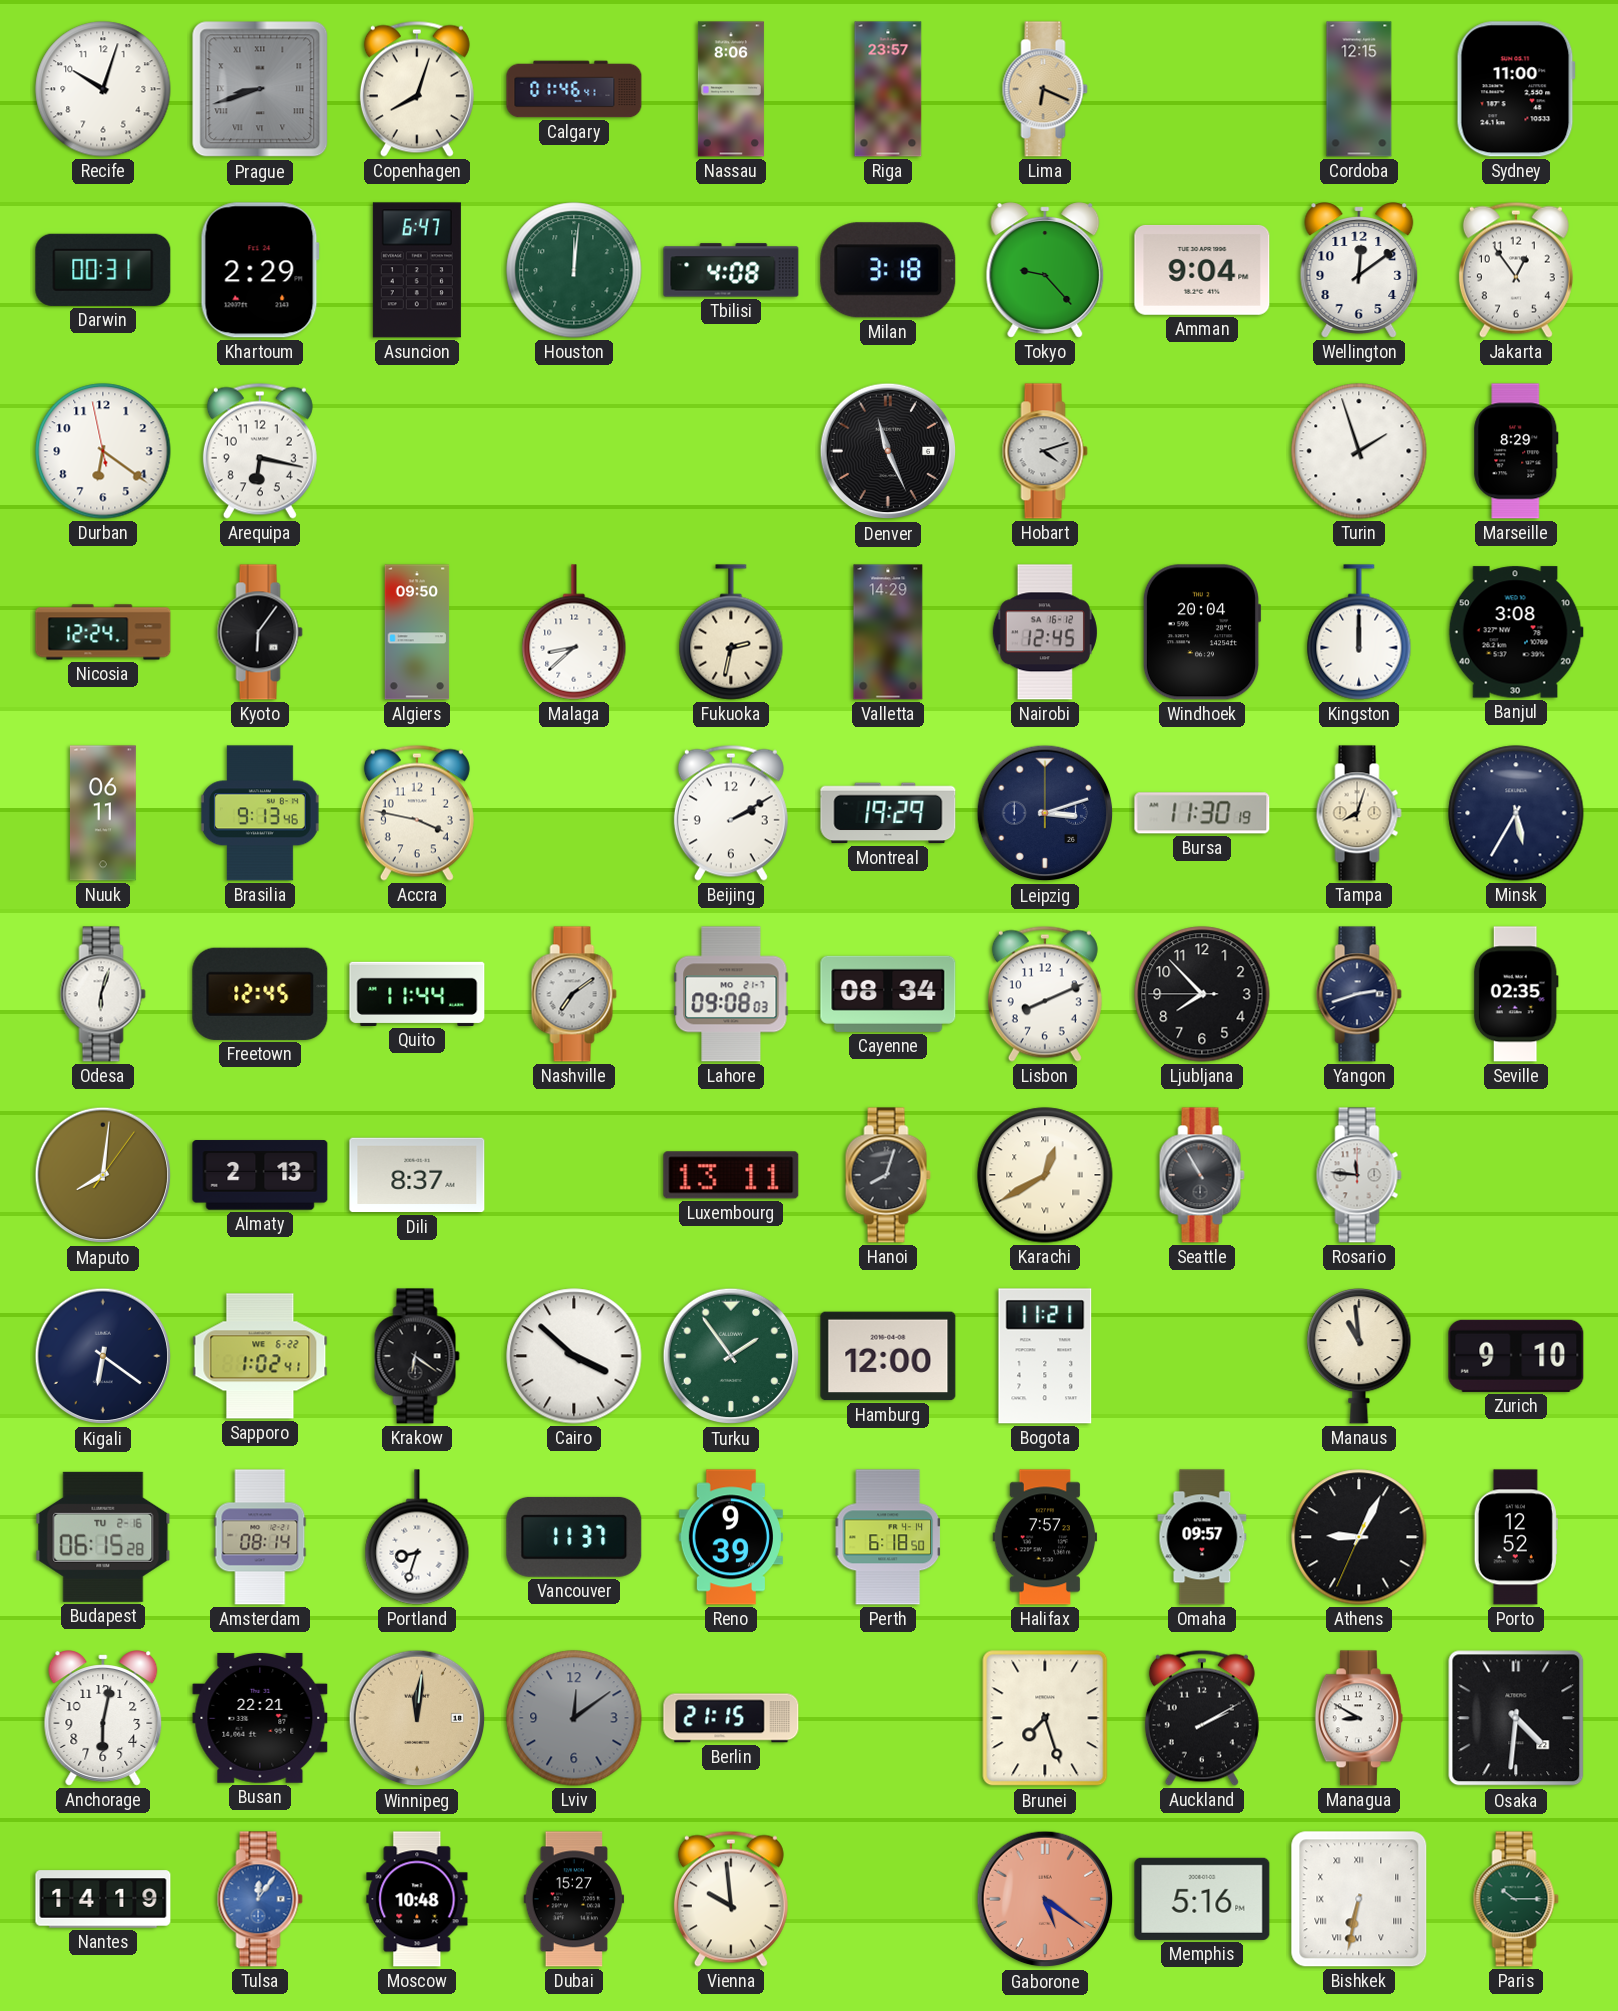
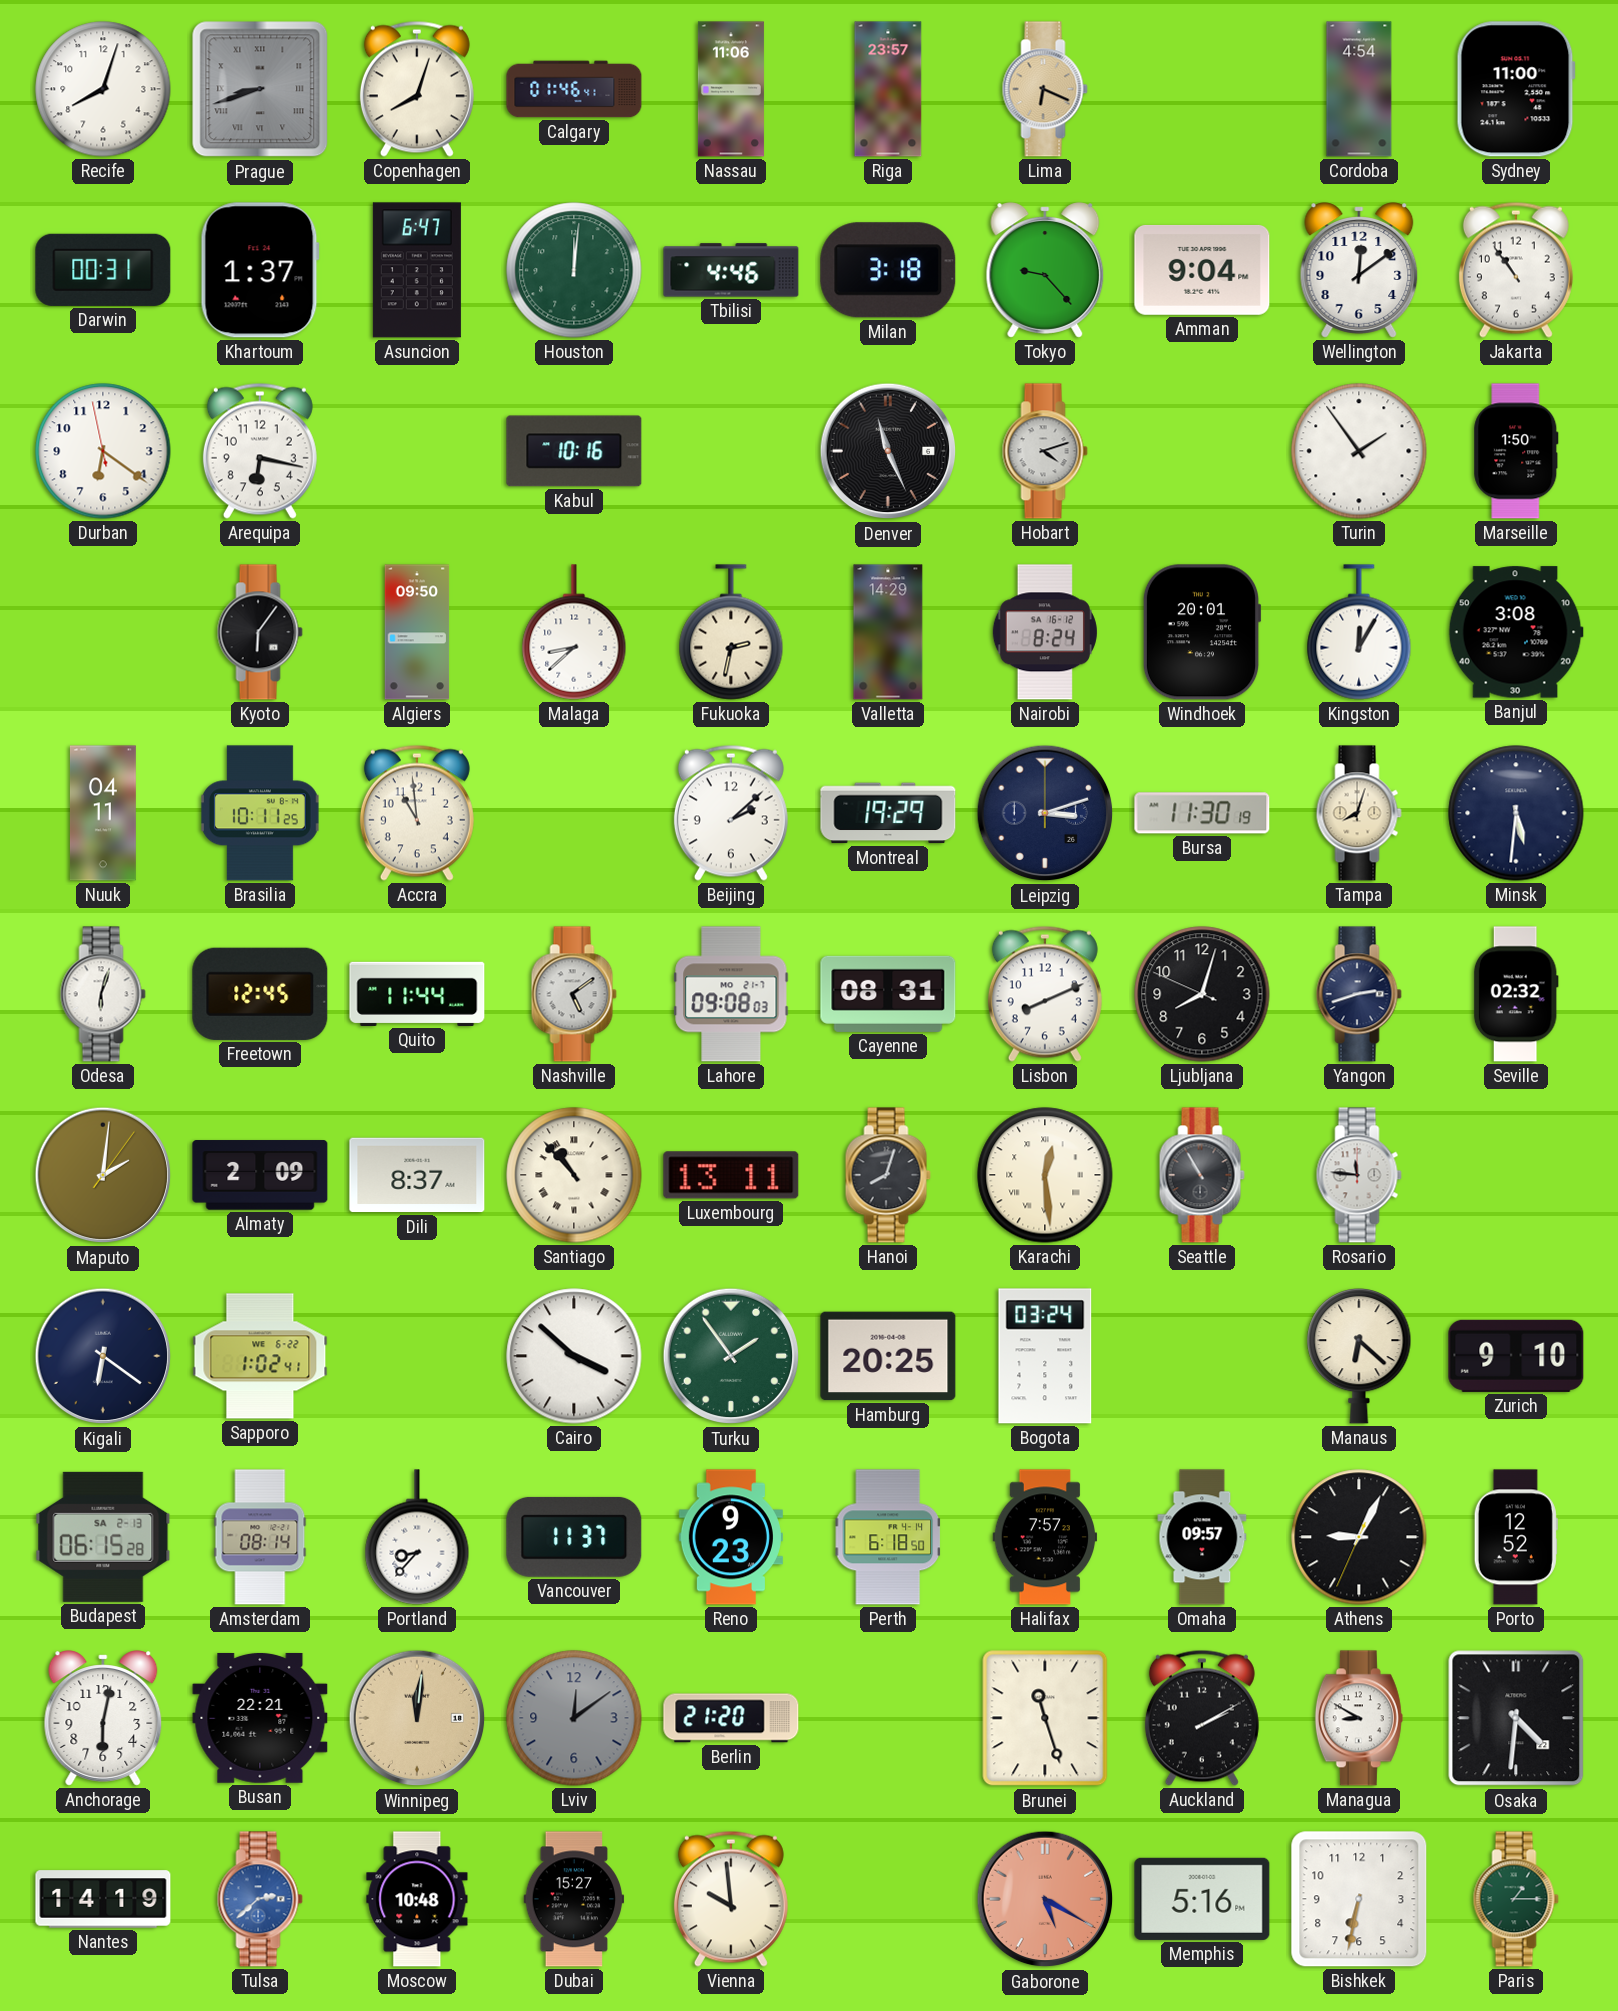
Recife: 10:03 -> 8:03 (103, 89)
Nassau: 8:06 -> 11:06 (731, 89)
Cordoba: 12:15 -> 4:54 (1359, 89)
Khartoum: 2:29 -> 1:37 (260, 270)
Tbilisi: 4:08 -> 4:46 (731, 270)
Jakarta: 12:54 -> 10:54 (1516, 270)
Kabul: none -> 10:16 (574, 451)
Turin: 1:57 -> 1:54 (1359, 451)
Marseille: 8:29 -> 1:50 (1516, 451)
Nicosia: 12:24 -> none (103, 632)
Nairobi: 12:45 -> 8:24 (1045, 632)
Windhoek: 20:04 -> 20:01 (1202, 632)
Kingston: 12:00 -> 12:05 (1359, 632)
Nuuk: 06:11 -> 04:11 (103, 813)
Brasilia: 9:13 -> 10:11 (260, 813)
Accra: 3:47 -> 10:59 (417, 813)
Beijing: 2:10 -> 2:08 (731, 813)
Minsk: 5:35 -> 5:31 (1516, 813)
Nashville: 7:09 -> 5:09 (574, 994)
Cayenne: 08:34 -> 08:31 (888, 994)
Ljubljana: 7:52 -> 8:02 (1202, 994)
Seville: 02:35 -> 02:32 (1516, 994)
Maputo: 8:01 -> 2:01 (103, 1175)
Almaty: 2:13 -> 2:09 (260, 1175)
Santiago: none -> 10:53 (574, 1175)
Karachi: 12:40 -> 12:29 (1045, 1175)
Krakow: 6:21 -> none (417, 1356)
Hamburg: 12:00 -> 20:25 (888, 1356)
Bogota: 11:21 -> 03:24 (1045, 1356)
Manaus: 10:59 -> 6:22 (1359, 1357)
Budapest date: TU 2-16 -> SA 2-13 (103, 1537)
Portland: 8:33 -> 8:37 (417, 1537)
Reno: 9:39 -> 9:23 (731, 1537)
Berlin: 21:15 -> 21:20 (731, 1718)
Brunei: 7:27 -> 11:27 (1045, 1718)
Tulsa: 12:06 -> 2:38 (260, 1899)
Gaborone: 5:21 -> 5:20 (1045, 1899)
Bishkek numerals: Roman -> Arabic (1359, 1899)
Paris: 10:15 -> 1:15 (1516, 1899)
